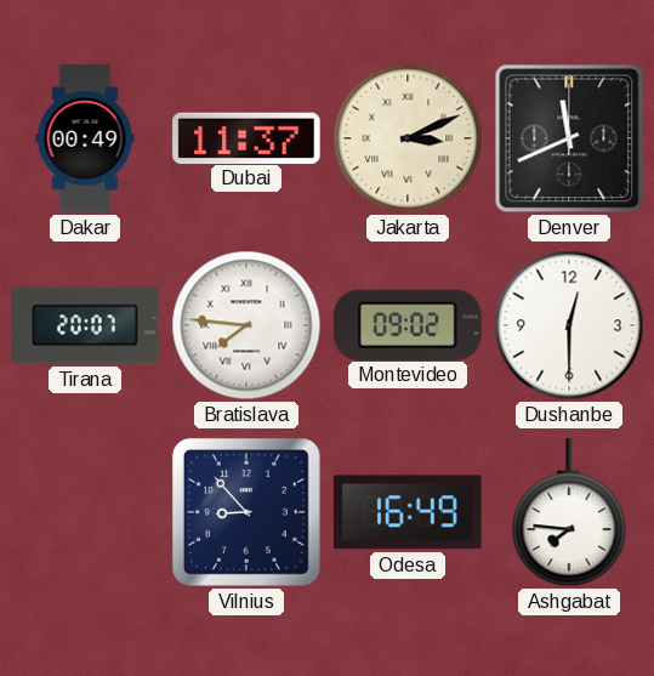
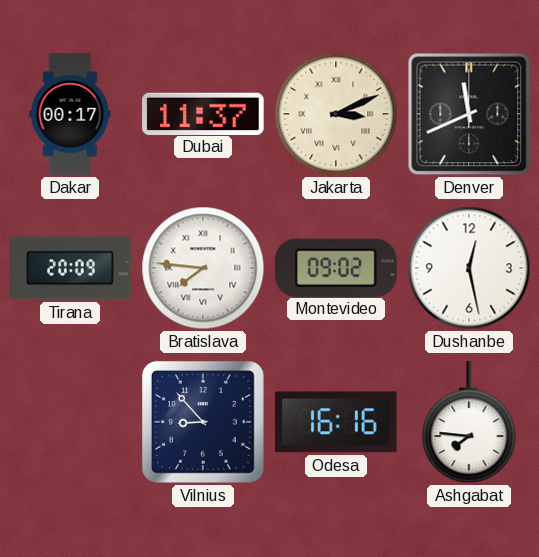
Dakar: 00:49 -> 00:17 (70, 114)
Tirana: 20:07 -> 20:09 (70, 268)
Dushanbe: 12:30 -> 12:28 (469, 268)
Odesa: 16:49 -> 16:16 (336, 422)
